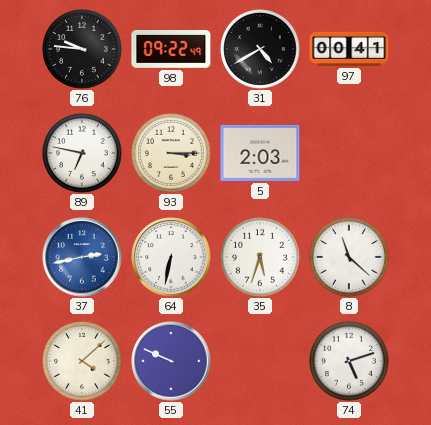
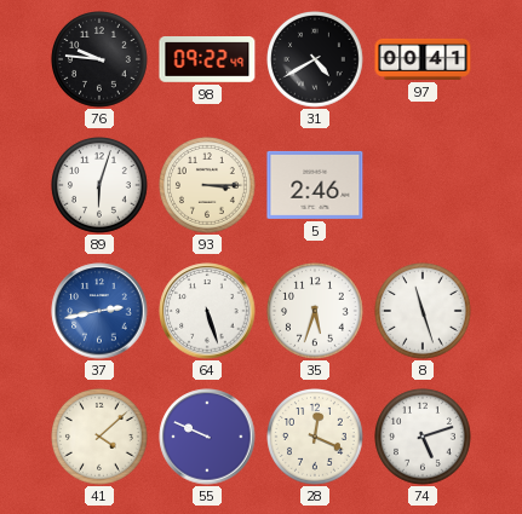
89: 6:47 -> 6:03 (101, 186)
5: 2:03 -> 2:46 (315, 185)
64: 6:32 -> 5:27 (207, 311)
8: 11:22 -> 11:27 (424, 312)
28: none -> 12:19 (316, 438)
